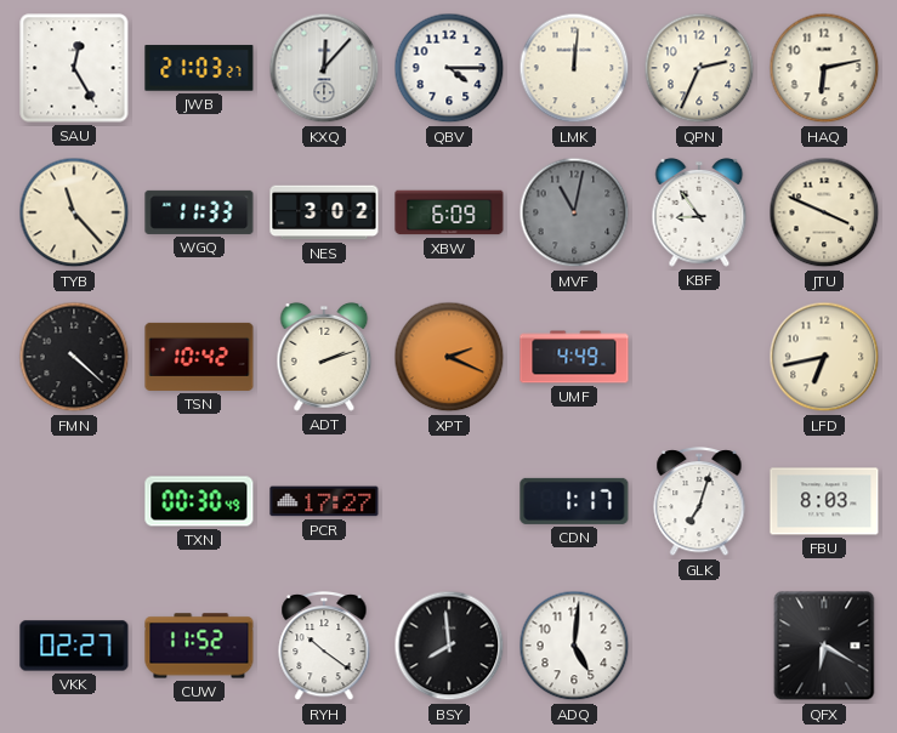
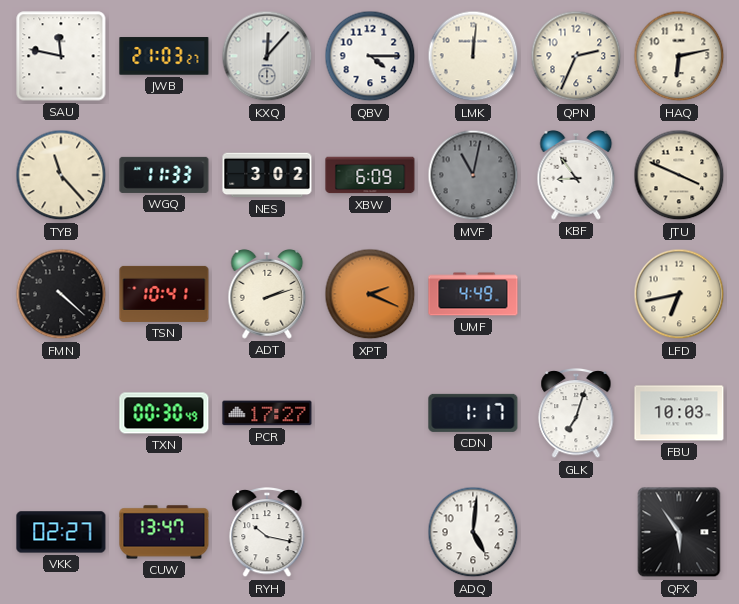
SAU: 12:25 -> 11:47 (61, 56)
TSN: 10:42 -> 10:41 (164, 294)
FBU: 8:03 -> 10:03 (679, 413)
CUW: 11:52 -> 13:47 (164, 532)
RYH: 10:21 -> 10:17 (267, 533)
BSY: 7:59 -> none (449, 646)
QFX: 6:20 -> 5:54 (679, 532)
